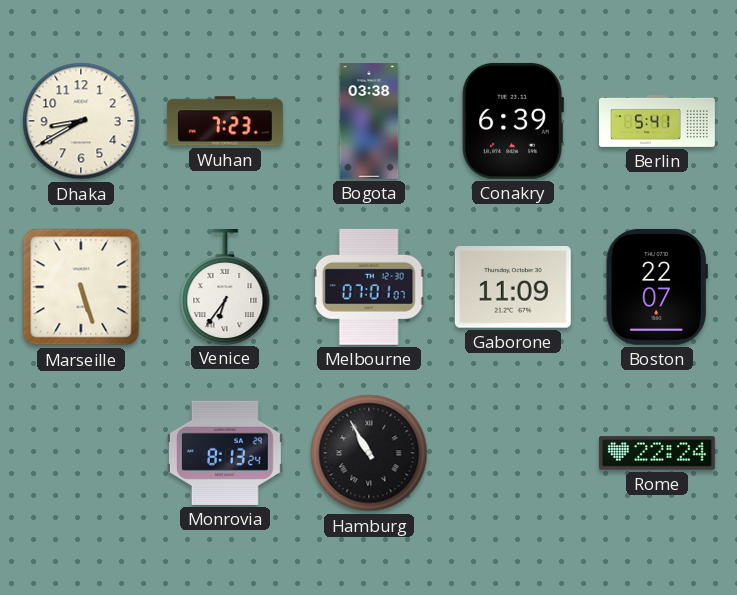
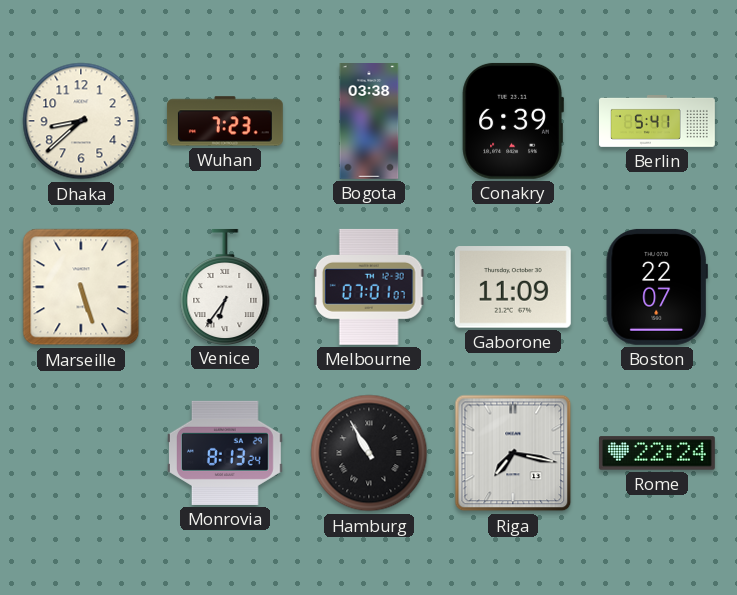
Dhaka: 8:40 -> 8:38 (81, 121)
Riga: none -> 7:17 (513, 453)
